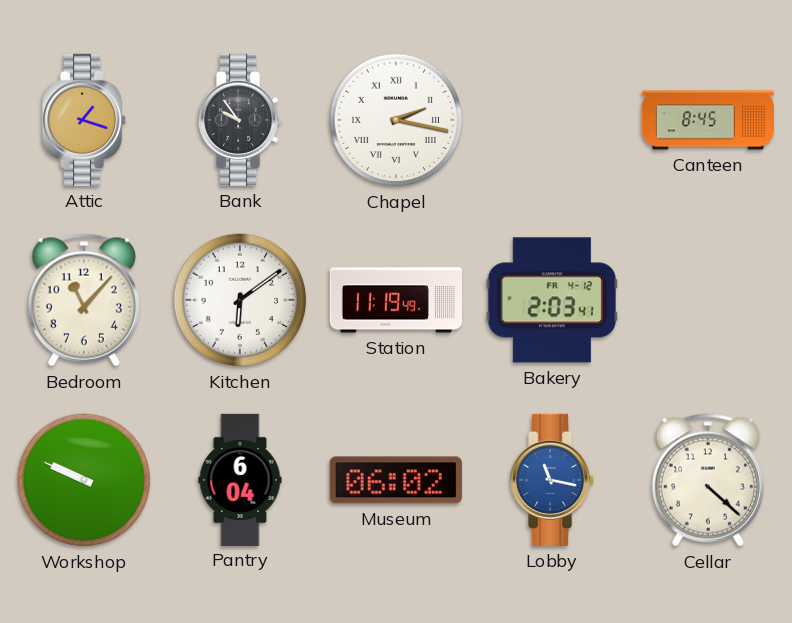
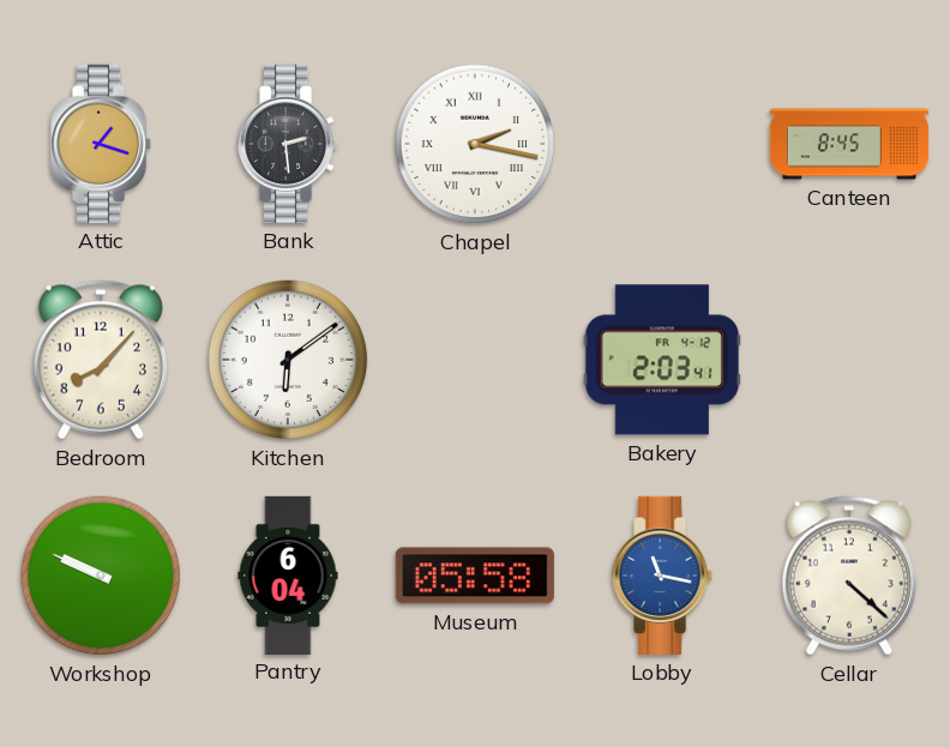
Bank: 9:54 -> 2:29 (289, 144)
Bedroom: 11:07 -> 8:07 (101, 360)
Station: 11:19 -> none (395, 300)
Museum: 06:02 -> 05:58 (475, 576)
